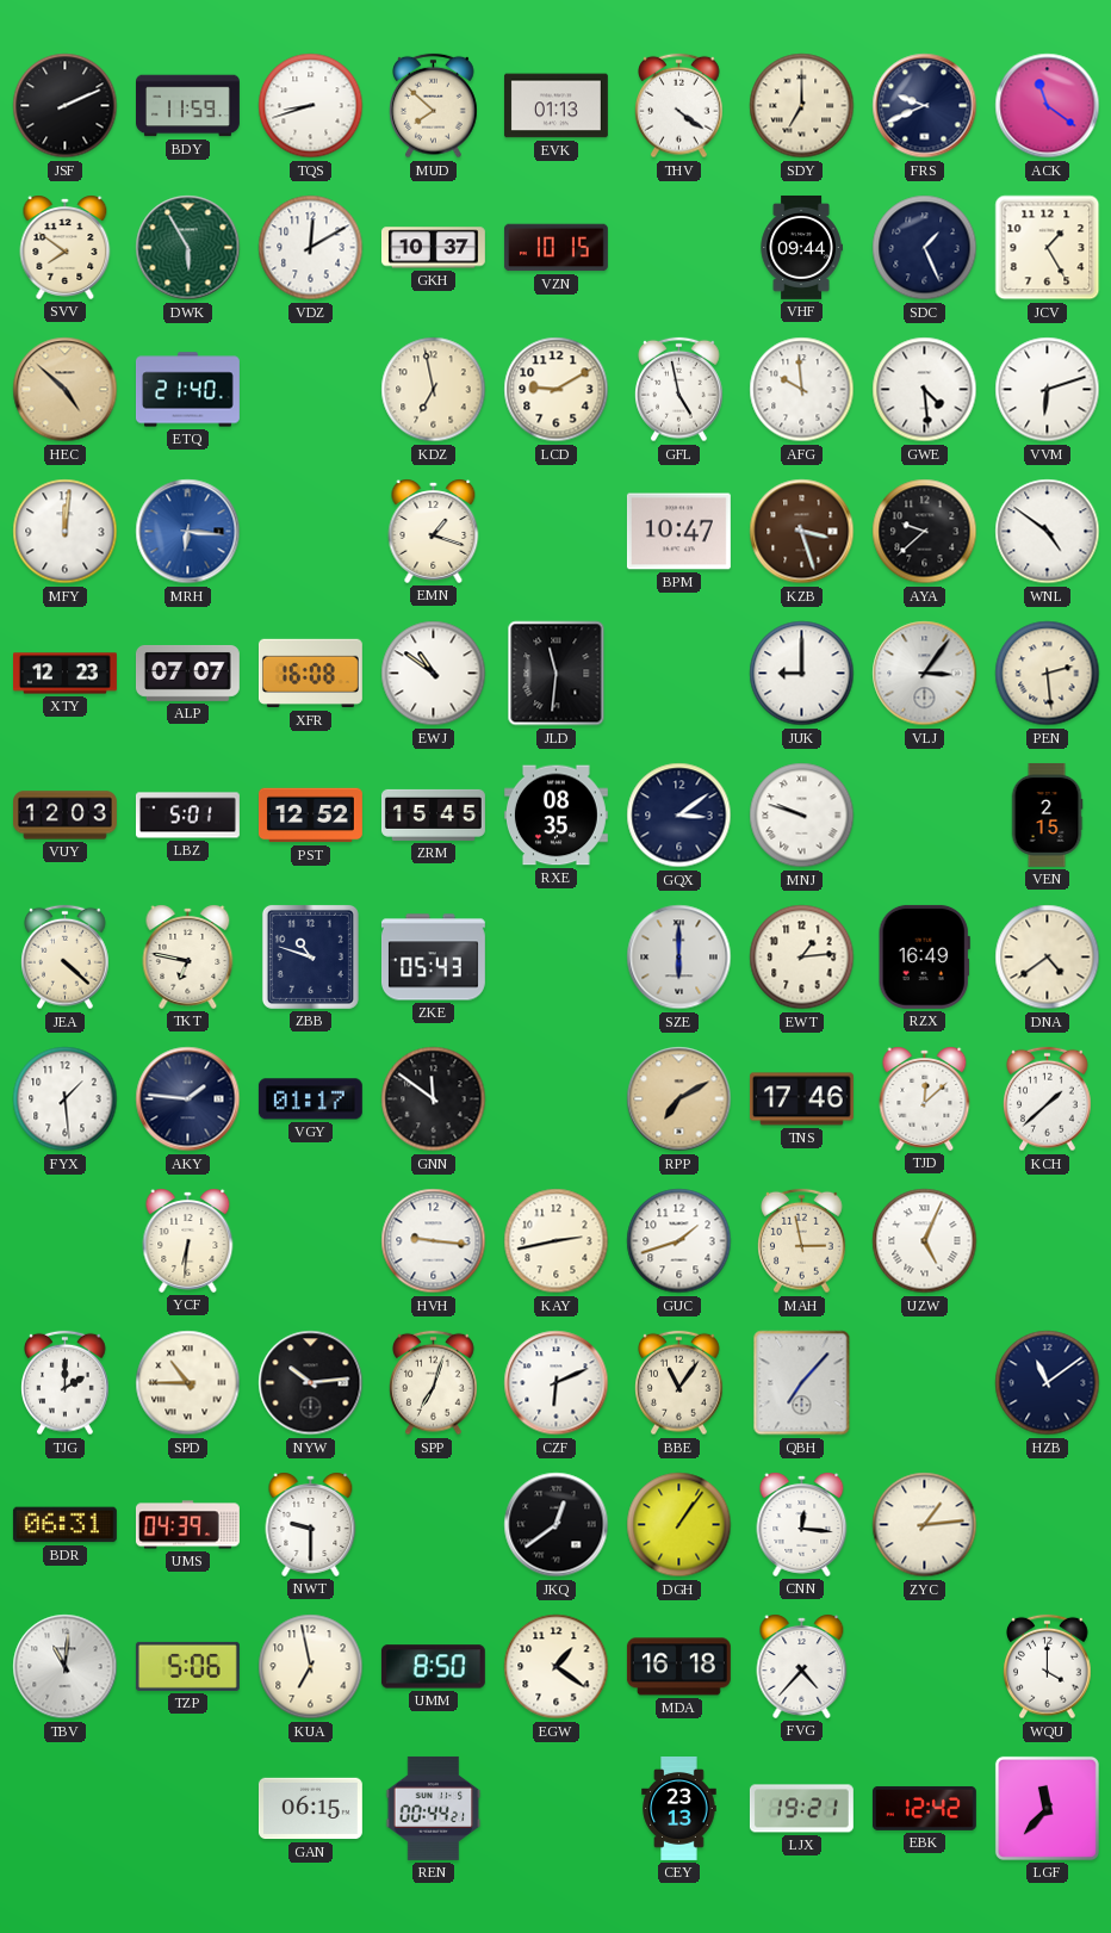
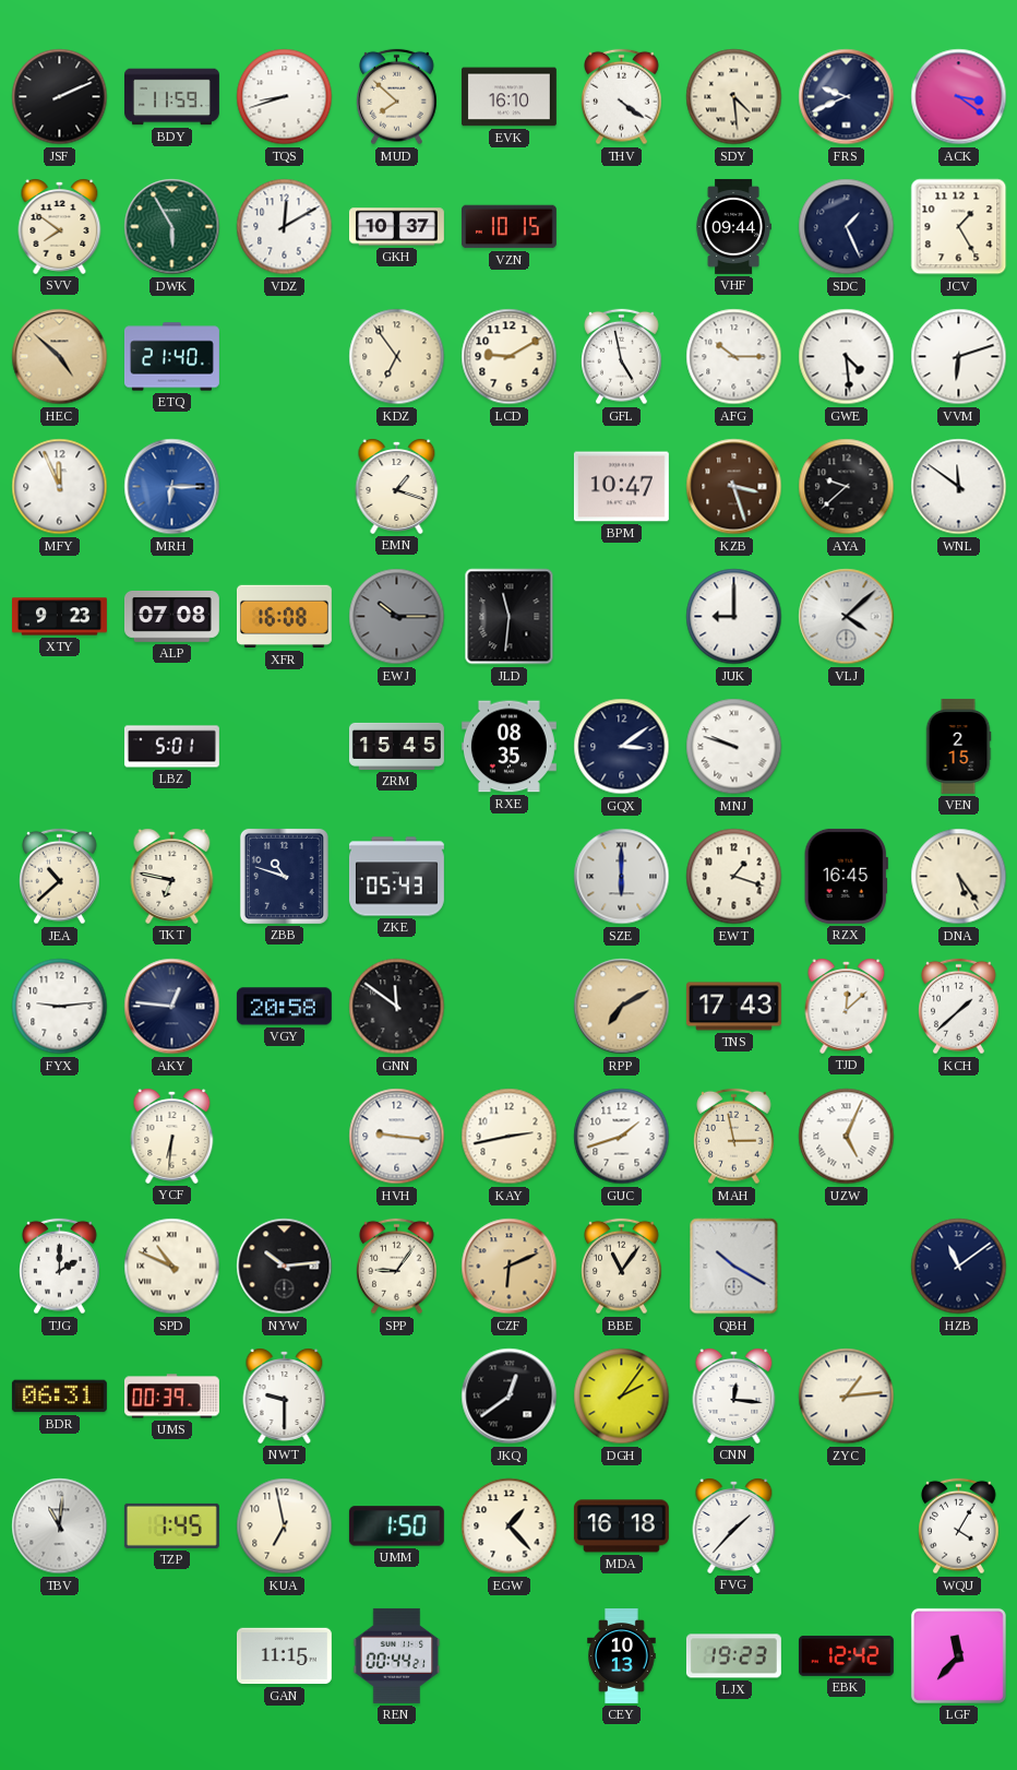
EVK: 01:13 -> 16:10 (508, 97)
SDY: 7:00 -> 4:29 (734, 97)
ACK: 11:21 -> 3:21 (959, 97)
KDZ: 6:58 -> 6:54 (397, 357)
AFG: 9:59 -> 10:15 (734, 357)
MFY: 12:01 -> 11:56 (60, 487)
MRH: 6:16 -> 6:15 (172, 487)
WNL: 4:51 -> 11:51 (959, 487)
XTY: 12:23 -> 9:23 (60, 617)
ALP: 07:07 -> 07:08 (171, 616)
EWJ: 10:51 -> 10:15 (397, 617)
EWJ dial: white -> grey (397, 617)
VLJ: 3:06 -> 4:08 (847, 617)
PEN: 2:29 -> none (1048, 674)
VUY: 12:03 -> none (66, 816)
PST: 12:52 -> none (310, 816)
JEA: 4:22 -> 10:38 (60, 877)
EWT: 1:14 -> 1:18 (734, 877)
RZX: 16:49 -> 16:45 (846, 876)
DNA: 4:39 -> 5:24 (959, 877)
FYX: 1:29 -> 9:14 (60, 1007)
AKY: 1:46 -> 12:46 (172, 1007)
VGY: 01:17 -> 20:58 (284, 1007)
TNS: 17:46 -> 17:43 (733, 1007)
SPD: 10:45 -> 10:49 (172, 1267)
SPP: 7:03 -> 9:06 (397, 1267)
CZF dial: white -> champagne (510, 1267)
QBH: 7:07 -> 10:20 (734, 1267)
UMS: 04:39 -> 00:39 (171, 1397)
DGH: 1:06 -> 2:06 (622, 1397)
TZP: 5:06 -> 1:45 (171, 1525)
UMM: 8:50 -> 1:50 (396, 1527)
EGW: 1:21 -> 1:23 (510, 1527)
FVG: 4:37 -> 1:37 (734, 1525)
WQU: 4:00 -> 4:05 (959, 1527)
GAN: 06:15 -> 11:15 (284, 1656)
CEY: 23:13 -> 10:13 (622, 1656)
LJX: 19:21 -> 19:23 (733, 1656)
